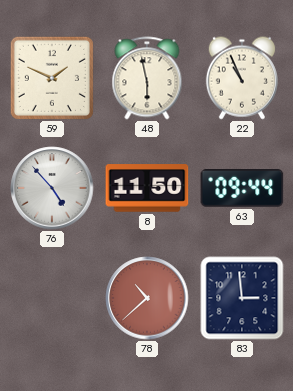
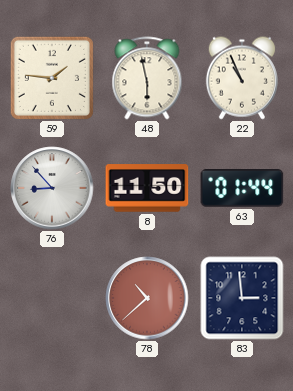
59: 1:49 -> 1:46 (52, 78)
76: 4:53 -> 8:53 (52, 188)
63: 09:44 -> 01:44 (242, 188)
